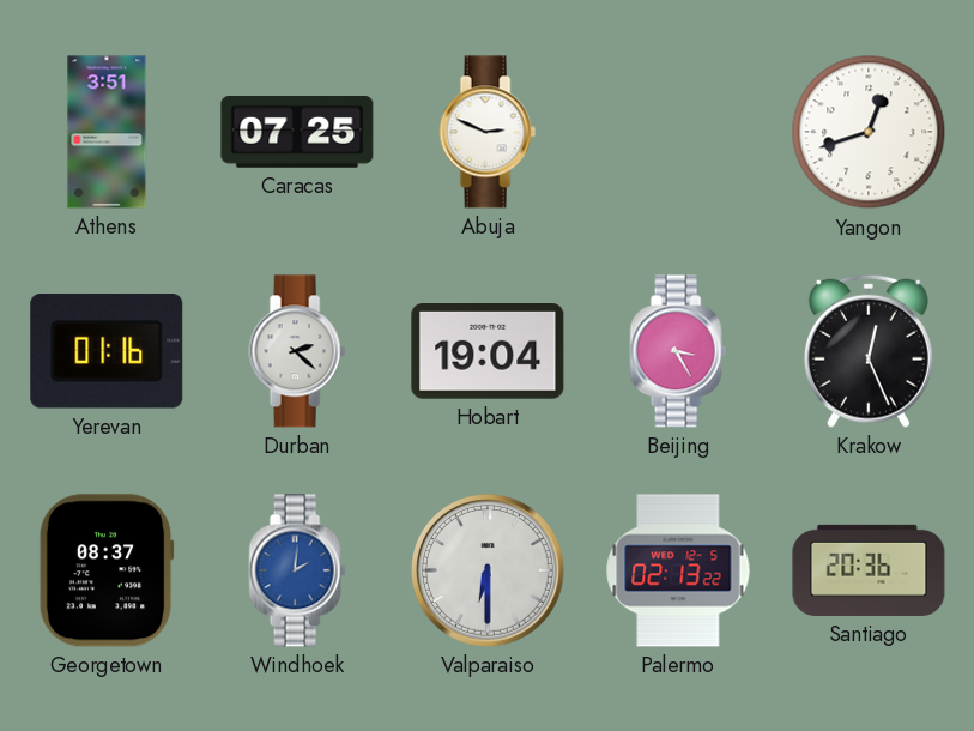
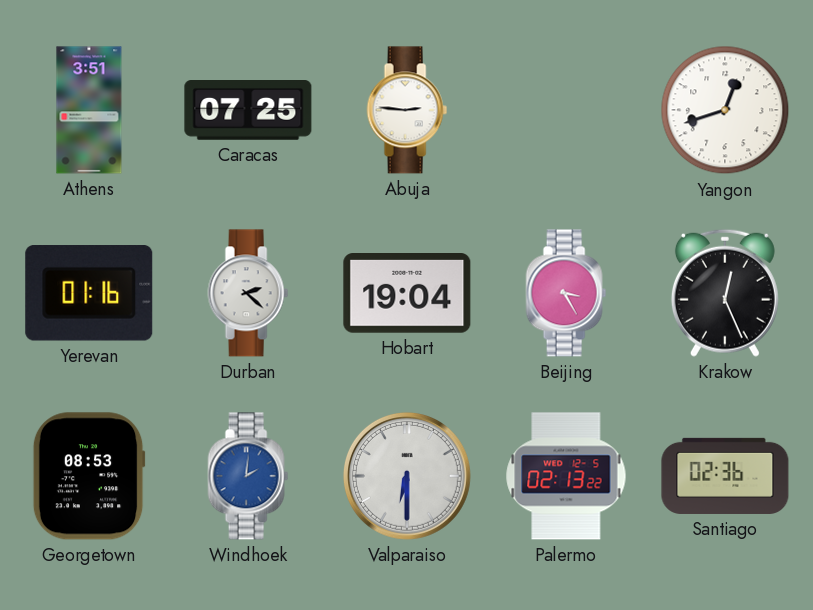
Abuja: 2:49 -> 2:46 (407, 110)
Georgetown: 08:37 -> 08:53 (89, 476)
Santiago: 20:36 -> 02:36 (725, 476)
